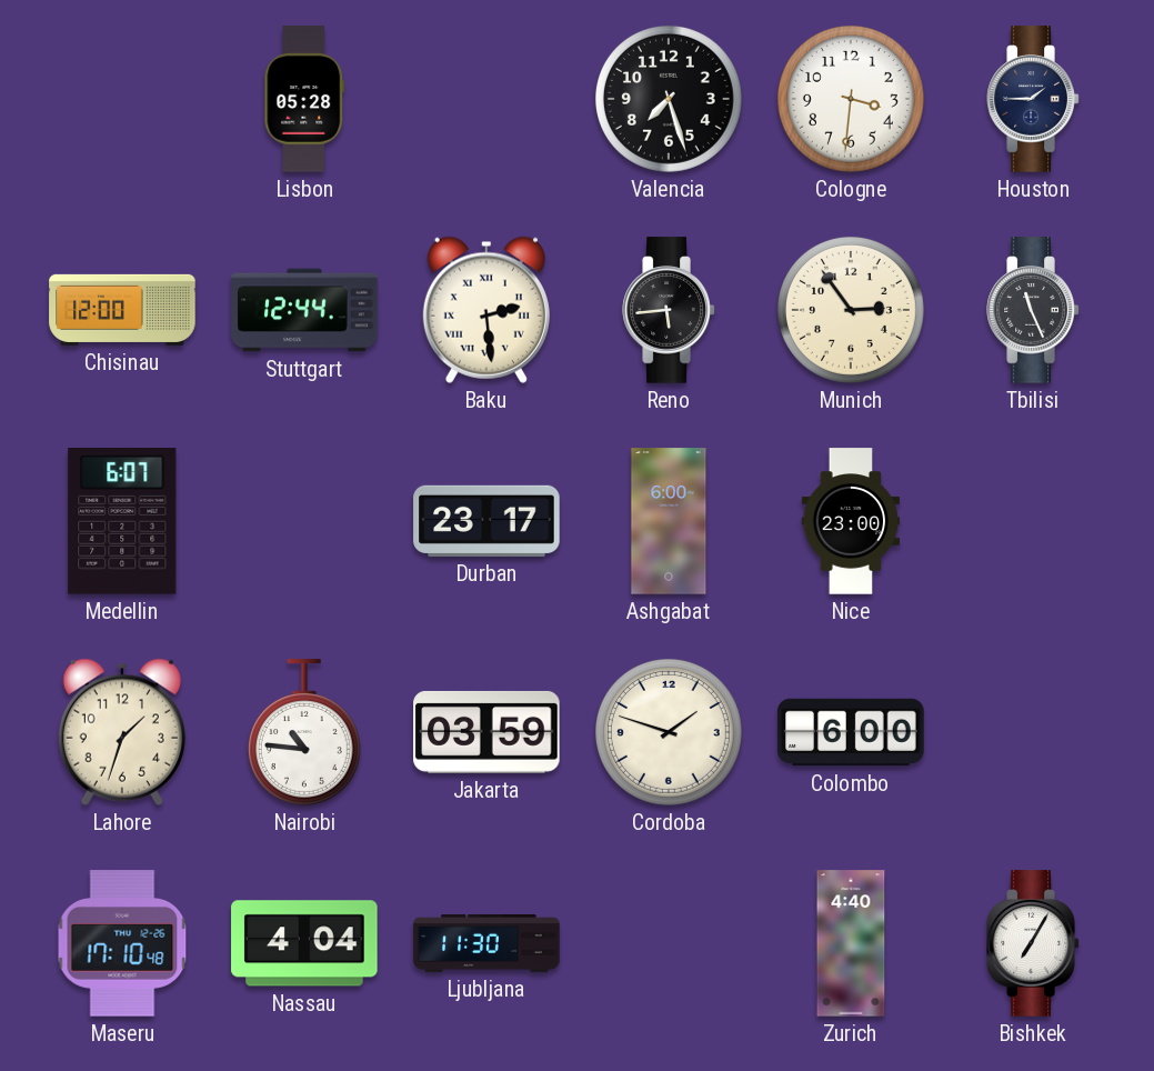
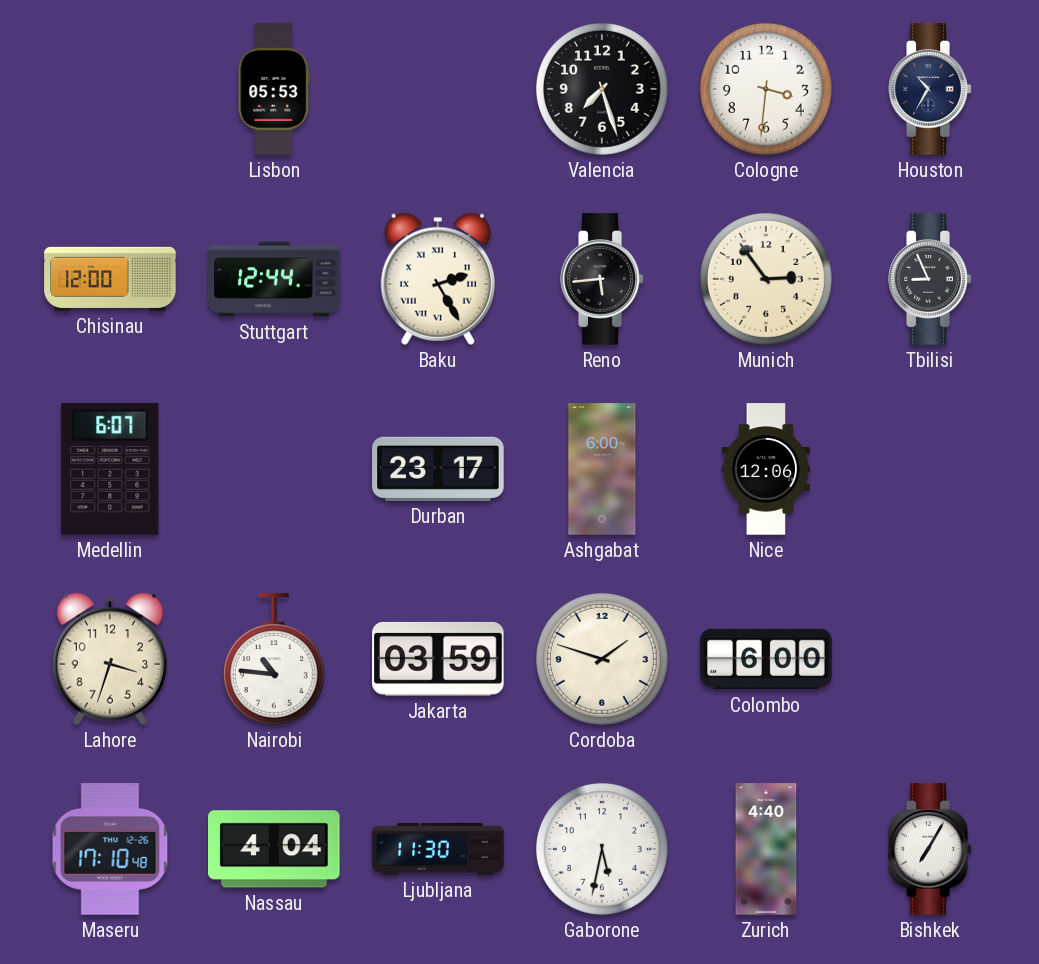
Lisbon: 05:28 -> 05:53 (274, 89)
Houston: 1:45 -> 10:35 (930, 89)
Baku: 2:29 -> 2:25 (438, 279)
Tbilisi: 11:26 -> 8:56 (930, 279)
Nice: 23:00 -> 12:06 (766, 469)
Lahore: 1:33 -> 3:33 (110, 659)
Gaborone: none -> 5:32 (602, 849)
